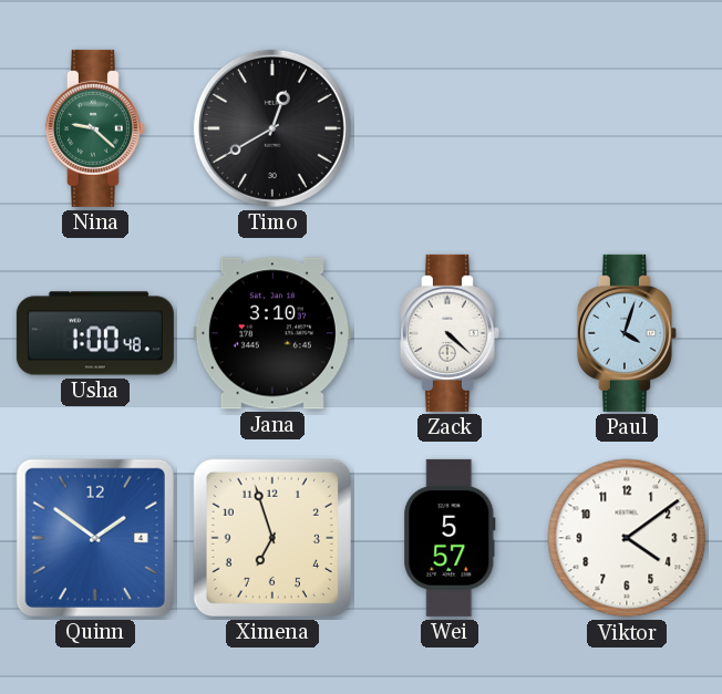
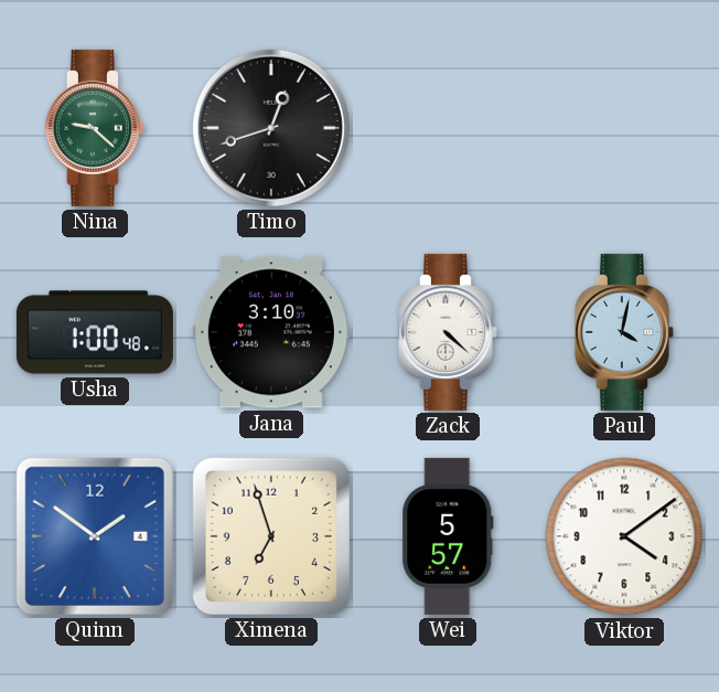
Timo: 12:40 -> 12:42 (271, 128)
Paul: 4:03 -> 4:02 (624, 332)
